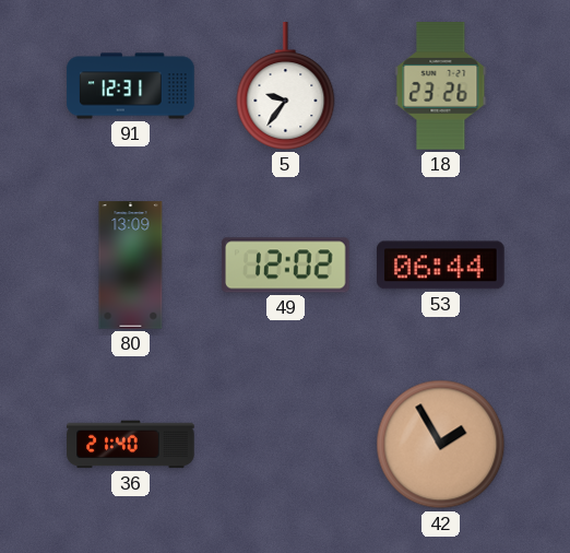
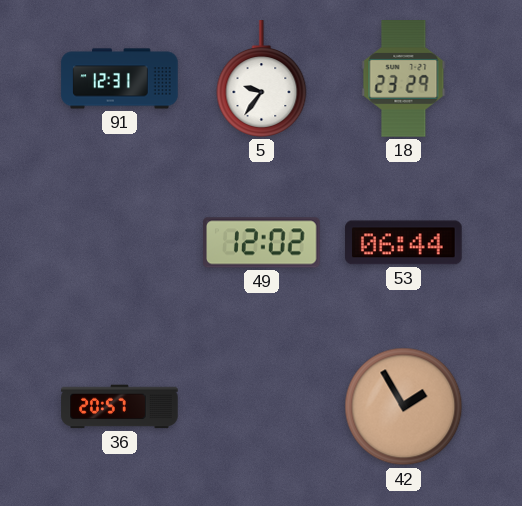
18: 23:26 -> 23:29 (404, 79)
80: 13:09 -> none (131, 266)
36: 21:40 -> 20:57 (120, 407)
